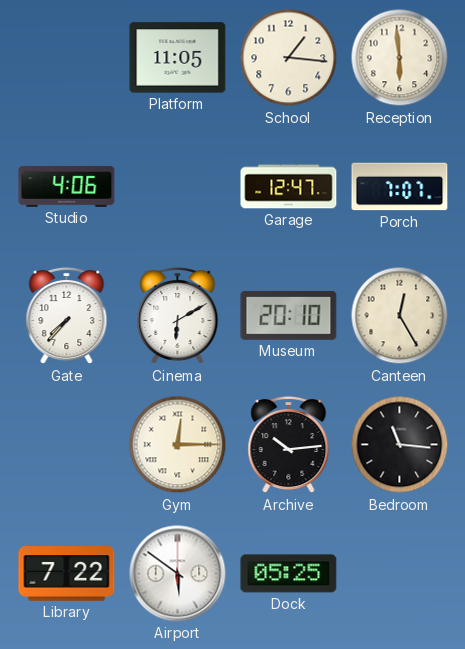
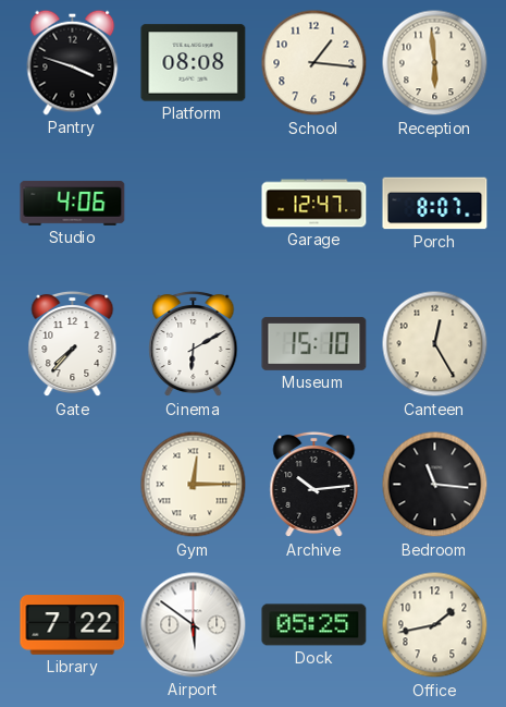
Pantry: none -> 3:48 (73, 62)
Platform: 11:05 -> 08:08 (194, 63)
Porch: 7:07 -> 8:07 (435, 204)
Museum: 20:10 -> 15:10 (314, 343)
Office: none -> 1:43 (435, 625)
